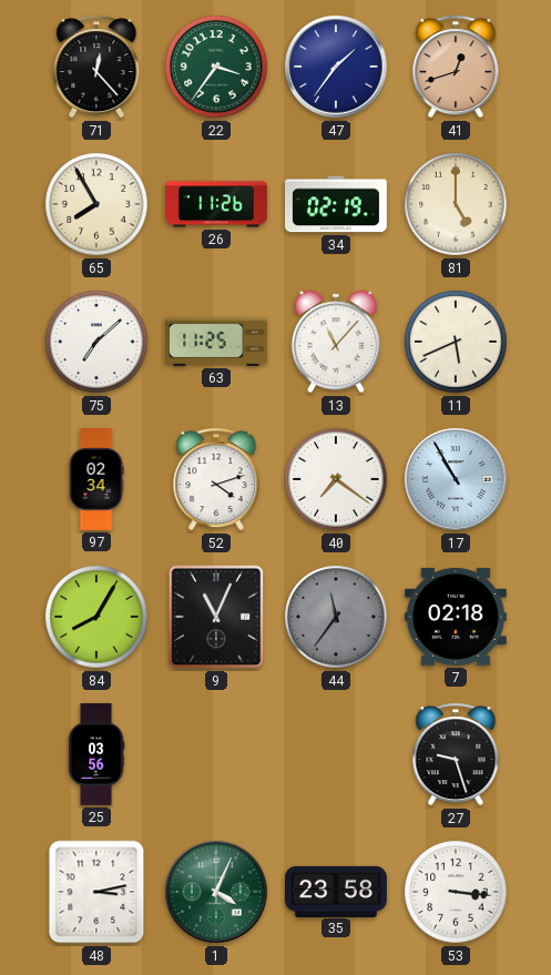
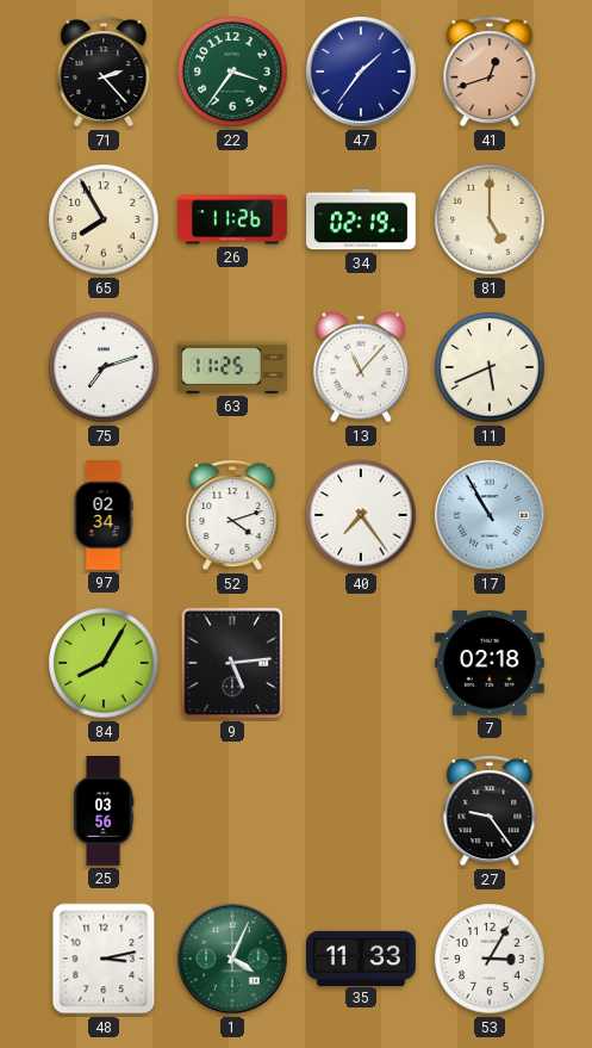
71: 12:23 -> 2:23 (104, 72)
75: 7:08 -> 7:12 (104, 367)
40: 7:21 -> 7:24 (361, 515)
9: 11:04 -> 5:14 (232, 663)
44: 11:36 -> none (336, 617)
27: 9:27 -> 9:24 (490, 811)
35: 23:58 -> 11:33 (362, 957)
53: 3:16 -> 3:05 (490, 959)
